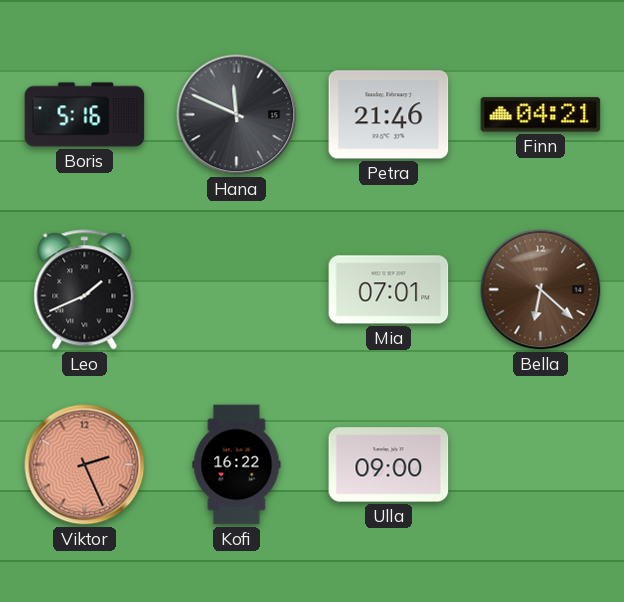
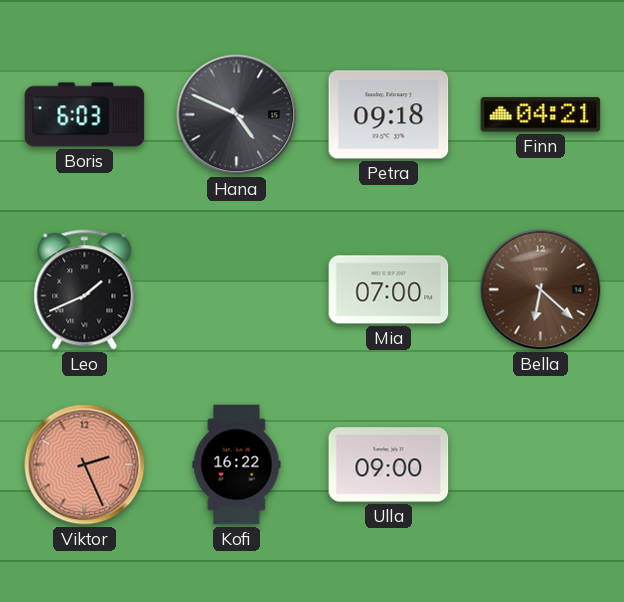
Boris: 5:16 -> 6:03 (85, 115)
Hana: 11:49 -> 4:49 (237, 115)
Petra: 21:46 -> 09:18 (389, 115)
Mia: 07:01 -> 07:00 (389, 290)
